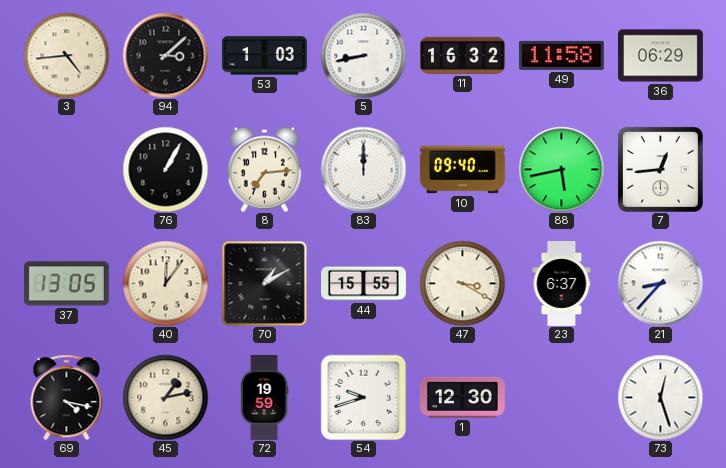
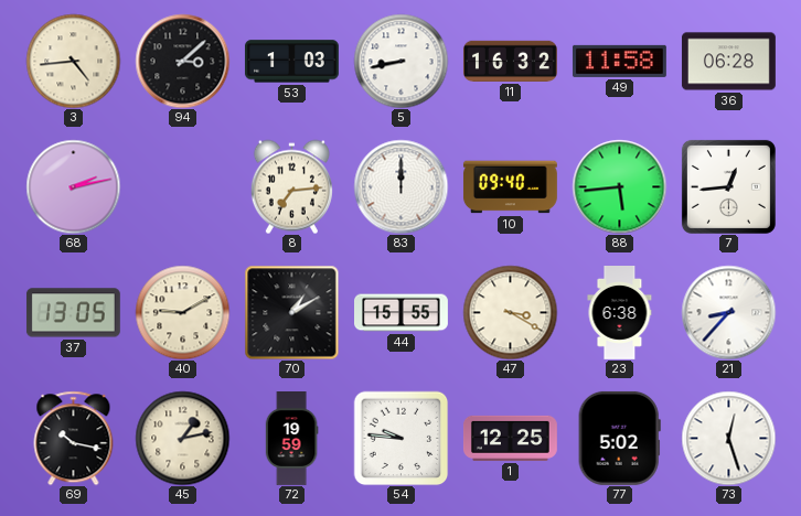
36: 06:29 -> 06:28 (728, 62)
68: none -> 2:13 (73, 186)
76: 1:05 -> none (165, 169)
88: 5:43 -> 5:44 (619, 186)
40: 12:06 -> 9:10 (182, 312)
23: 6:37 -> 6:38 (620, 313)
69: 4:17 -> 10:17 (74, 438)
54: 9:42 -> 9:46 (400, 438)
1: 12:30 -> 12:25 (510, 438)
77: none -> 5:02 (619, 438)
